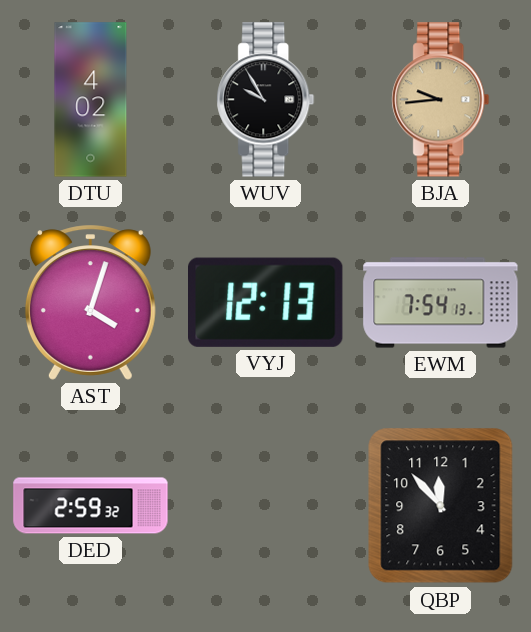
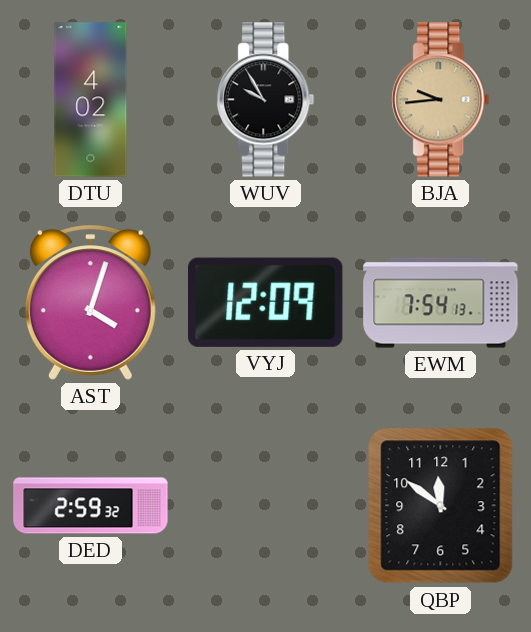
VYJ: 12:13 -> 12:09 (266, 302)
QBP: 11:53 -> 11:51 (441, 506)
